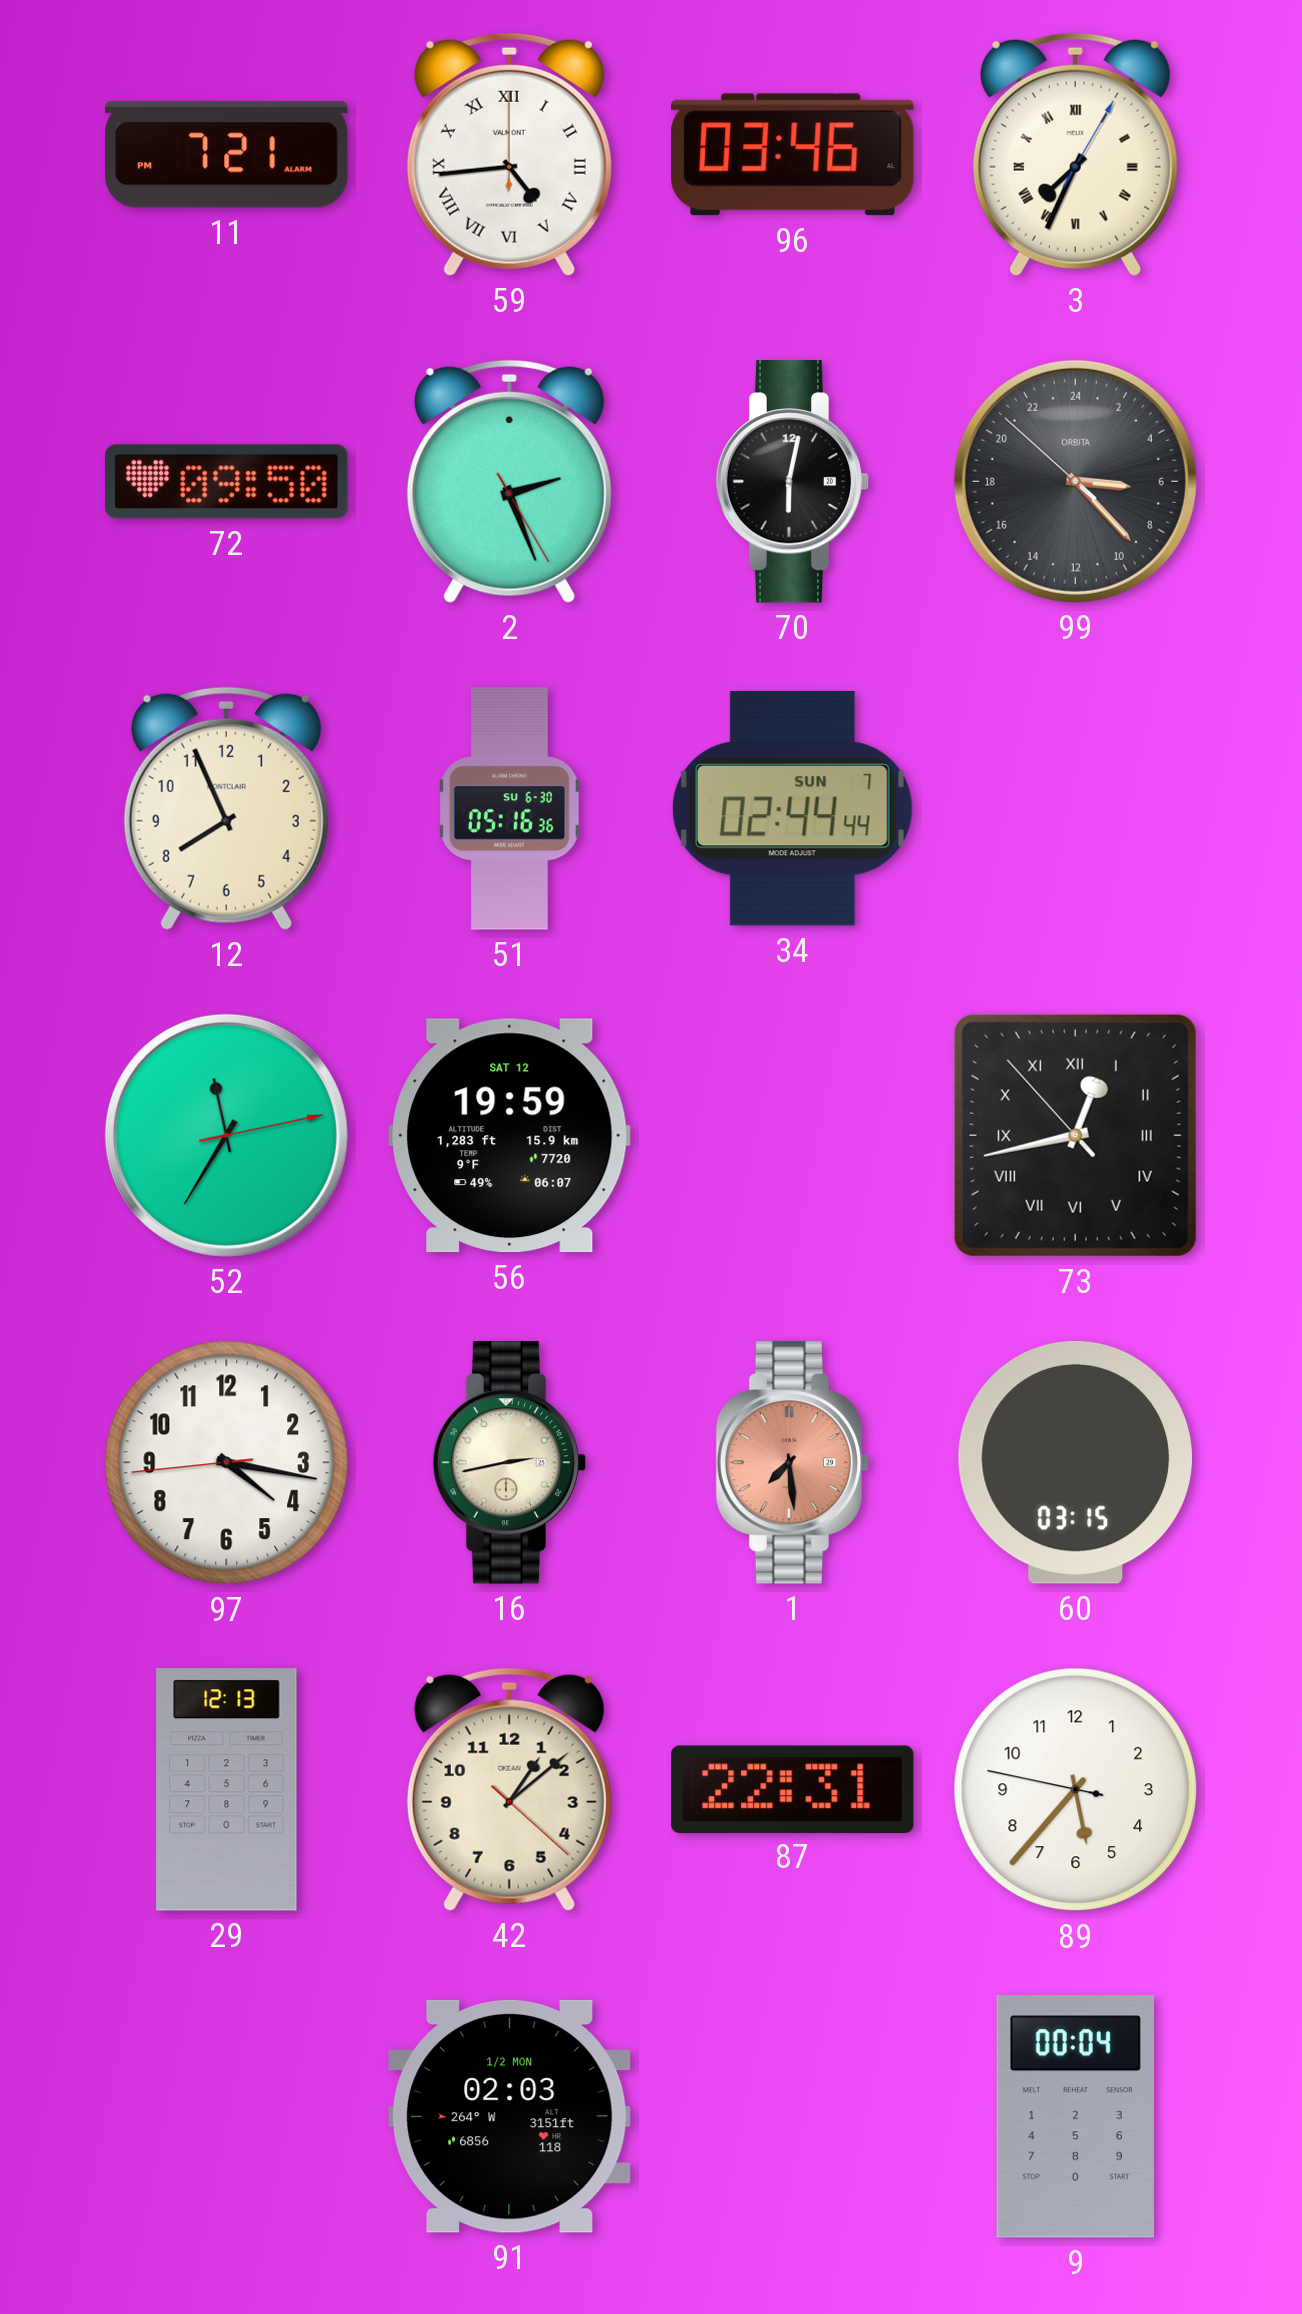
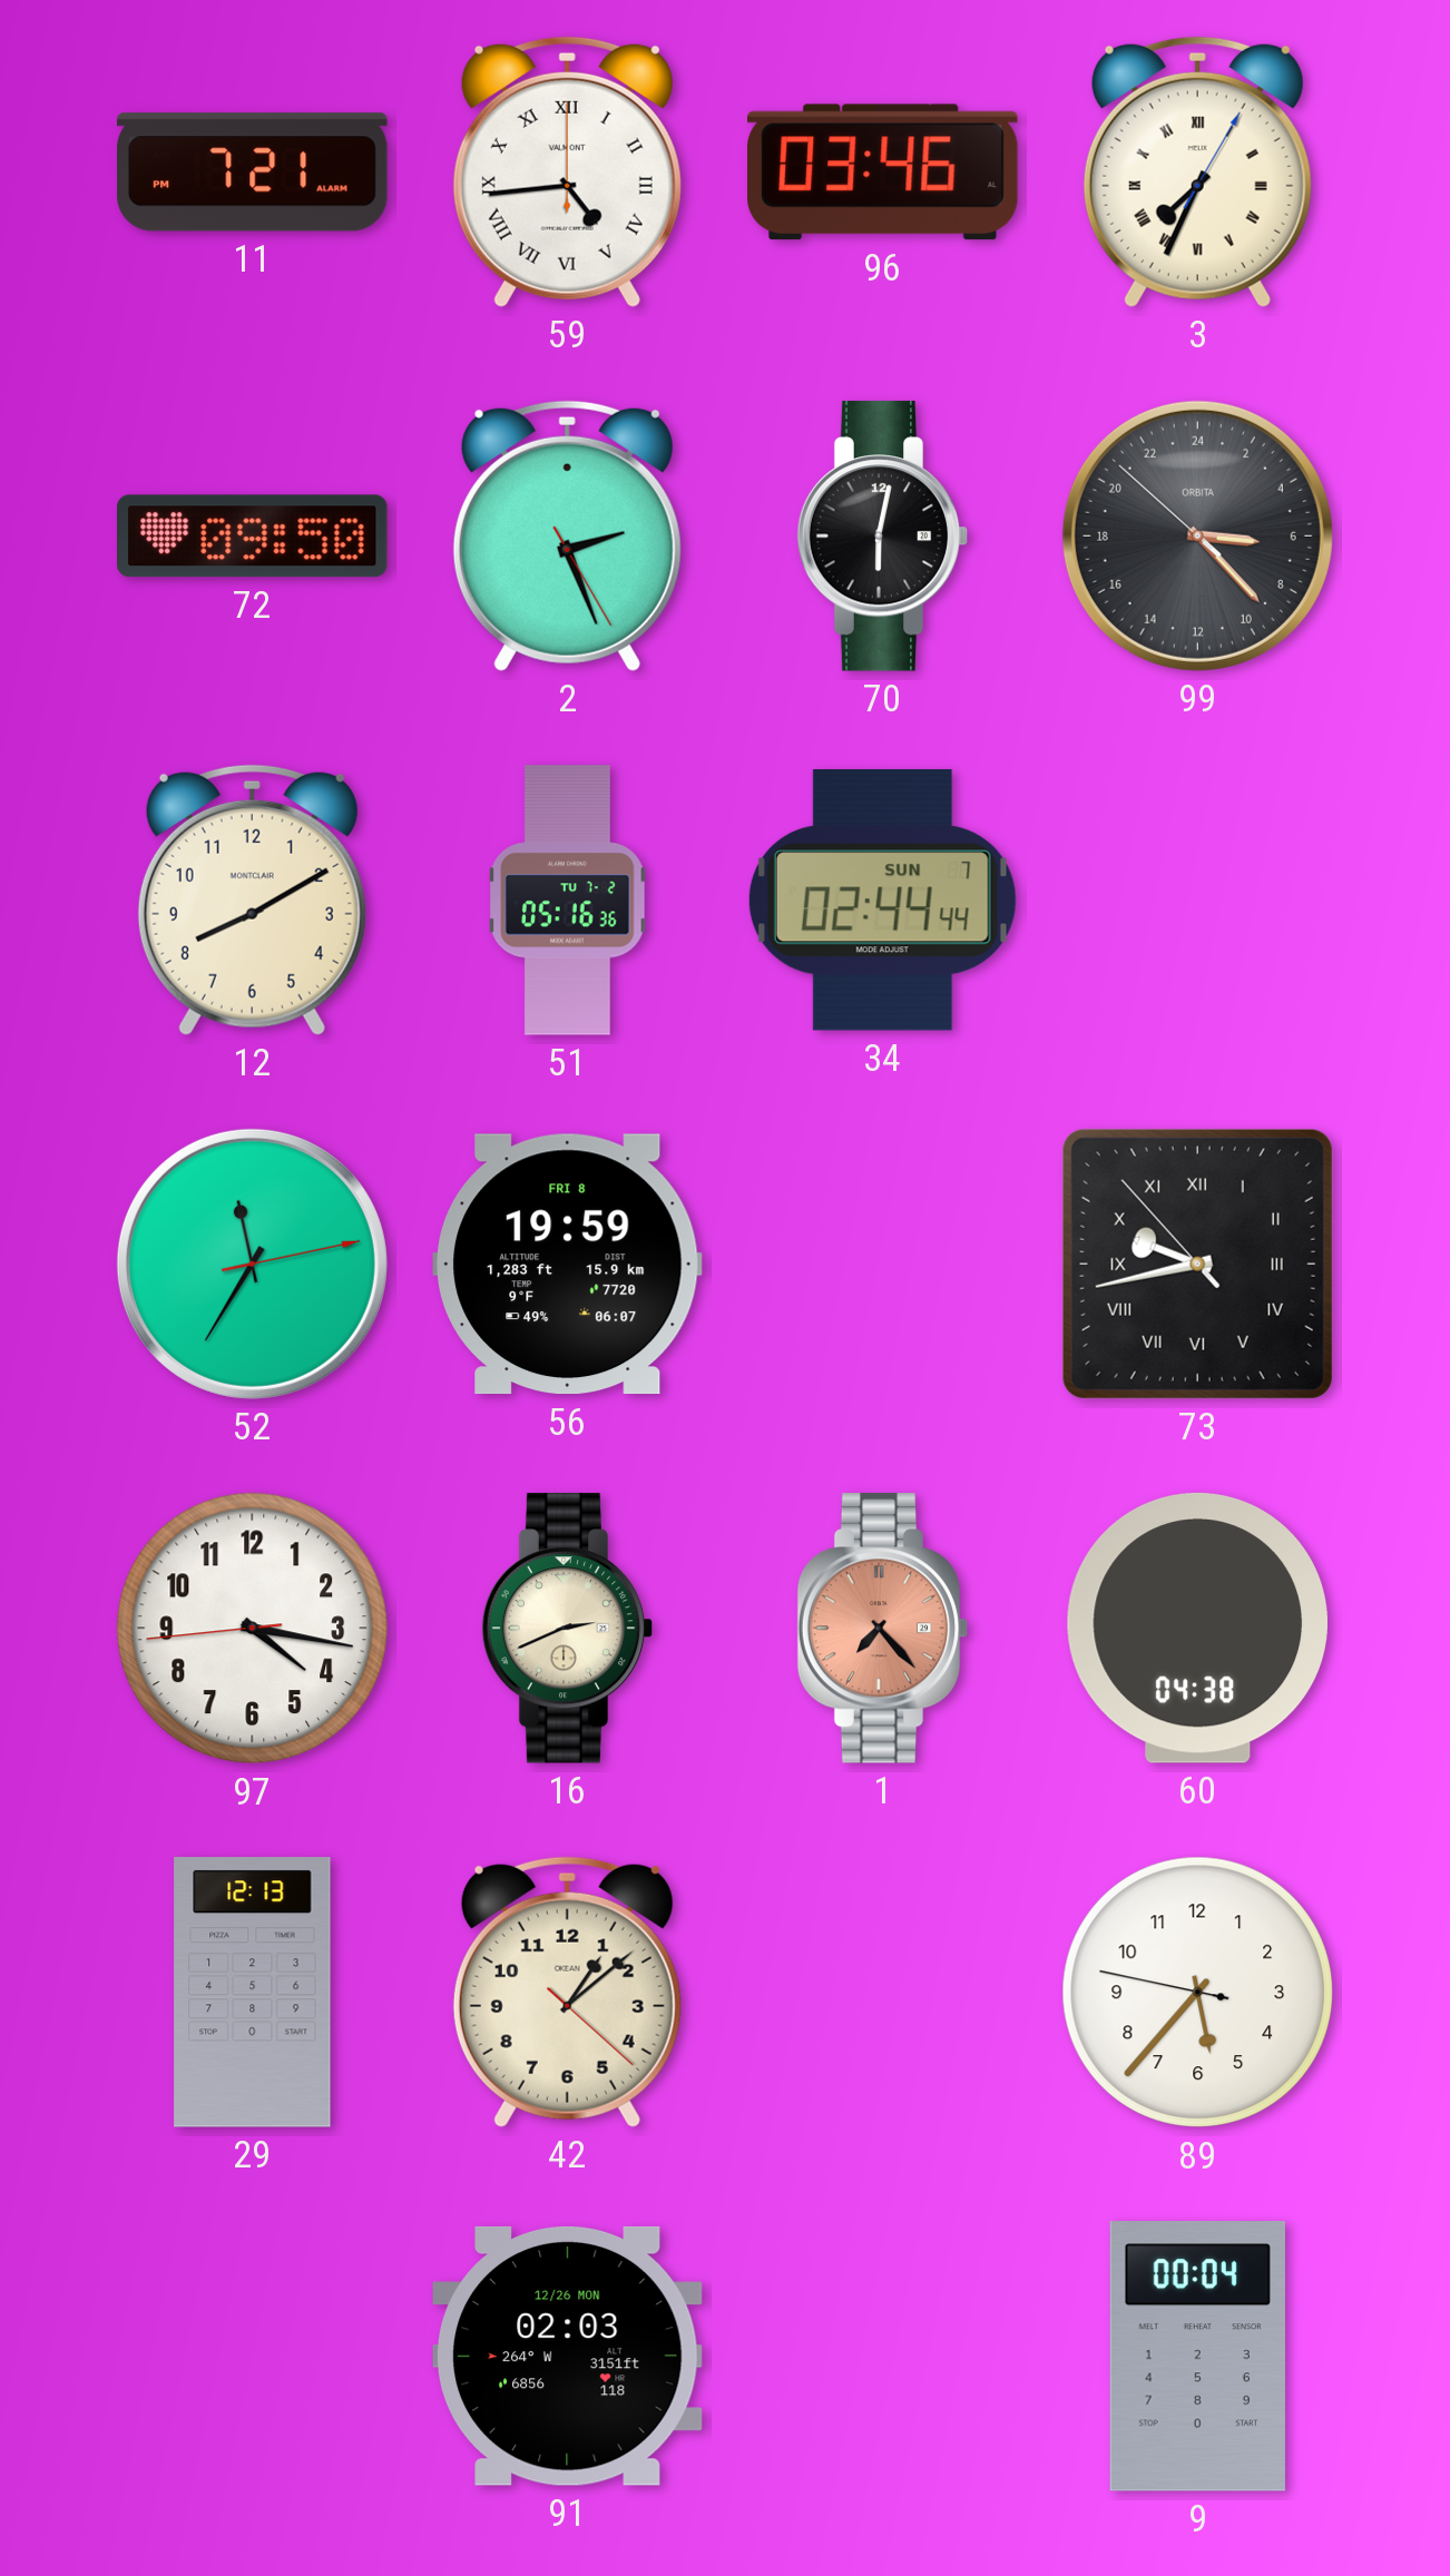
12: 7:56 -> 8:10 (252, 899)
51 date: SU 6-30 -> TU 7-2 (568, 901)
56 date: SAT 12 -> FRI 8 (568, 1265)
73: 12:42 -> 9:42 (1197, 1264)
16: 2:43 -> 2:41 (568, 1629)
1: 7:29 -> 7:23 (883, 1629)
60: 03:15 -> 04:38 (1197, 1628)
87: 22:31 -> none (793, 1789)
91 date: 1/2 MON -> 12/26 MON (567, 2356)
